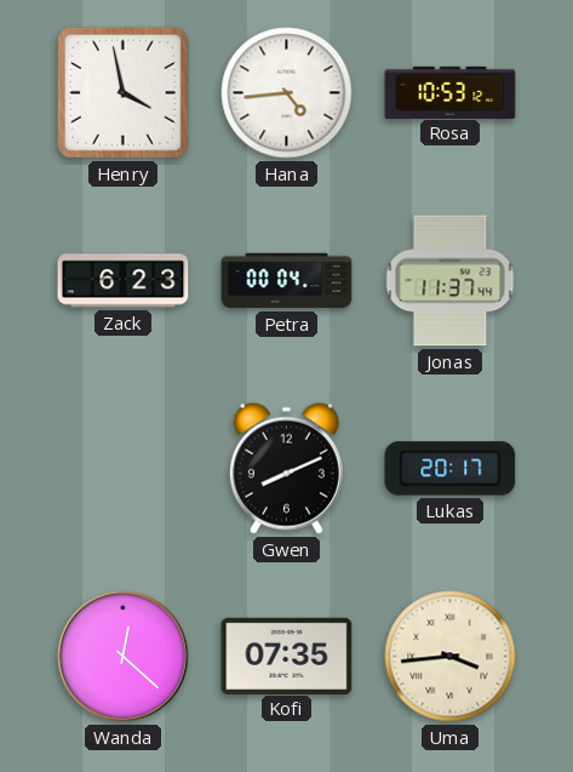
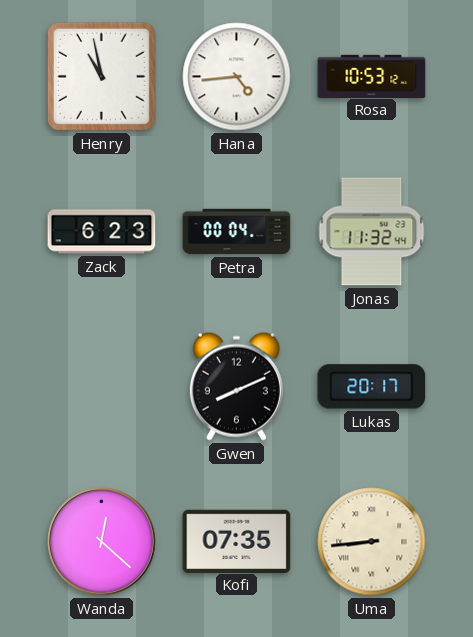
Henry: 3:58 -> 10:58 (101, 76)
Jonas: 11:37 -> 11:32 (372, 232)
Uma: 3:44 -> 8:44 (372, 542)
